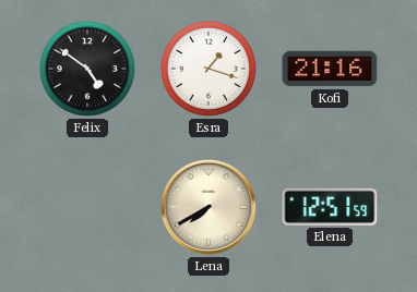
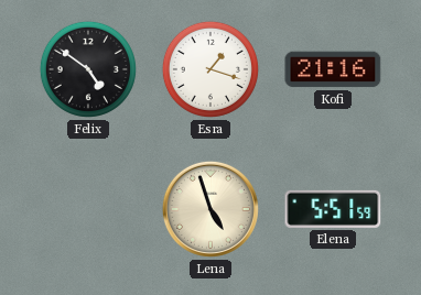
Lena: 7:40 -> 4:57 (210, 209)
Elena: 12:51 -> 5:51 (333, 209)
